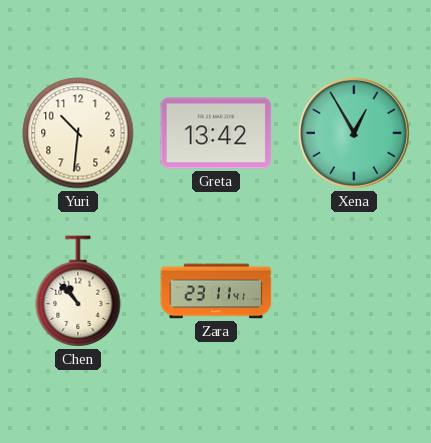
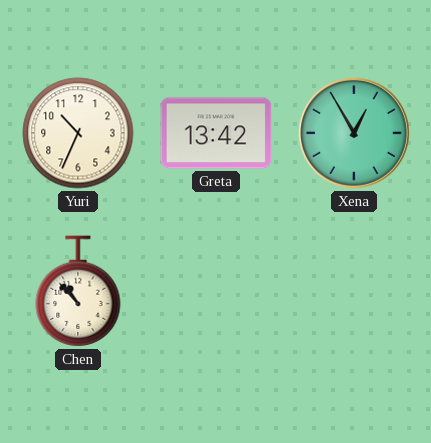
Yuri: 10:31 -> 10:34 (78, 133)
Zara: 23:11 -> none (216, 291)
